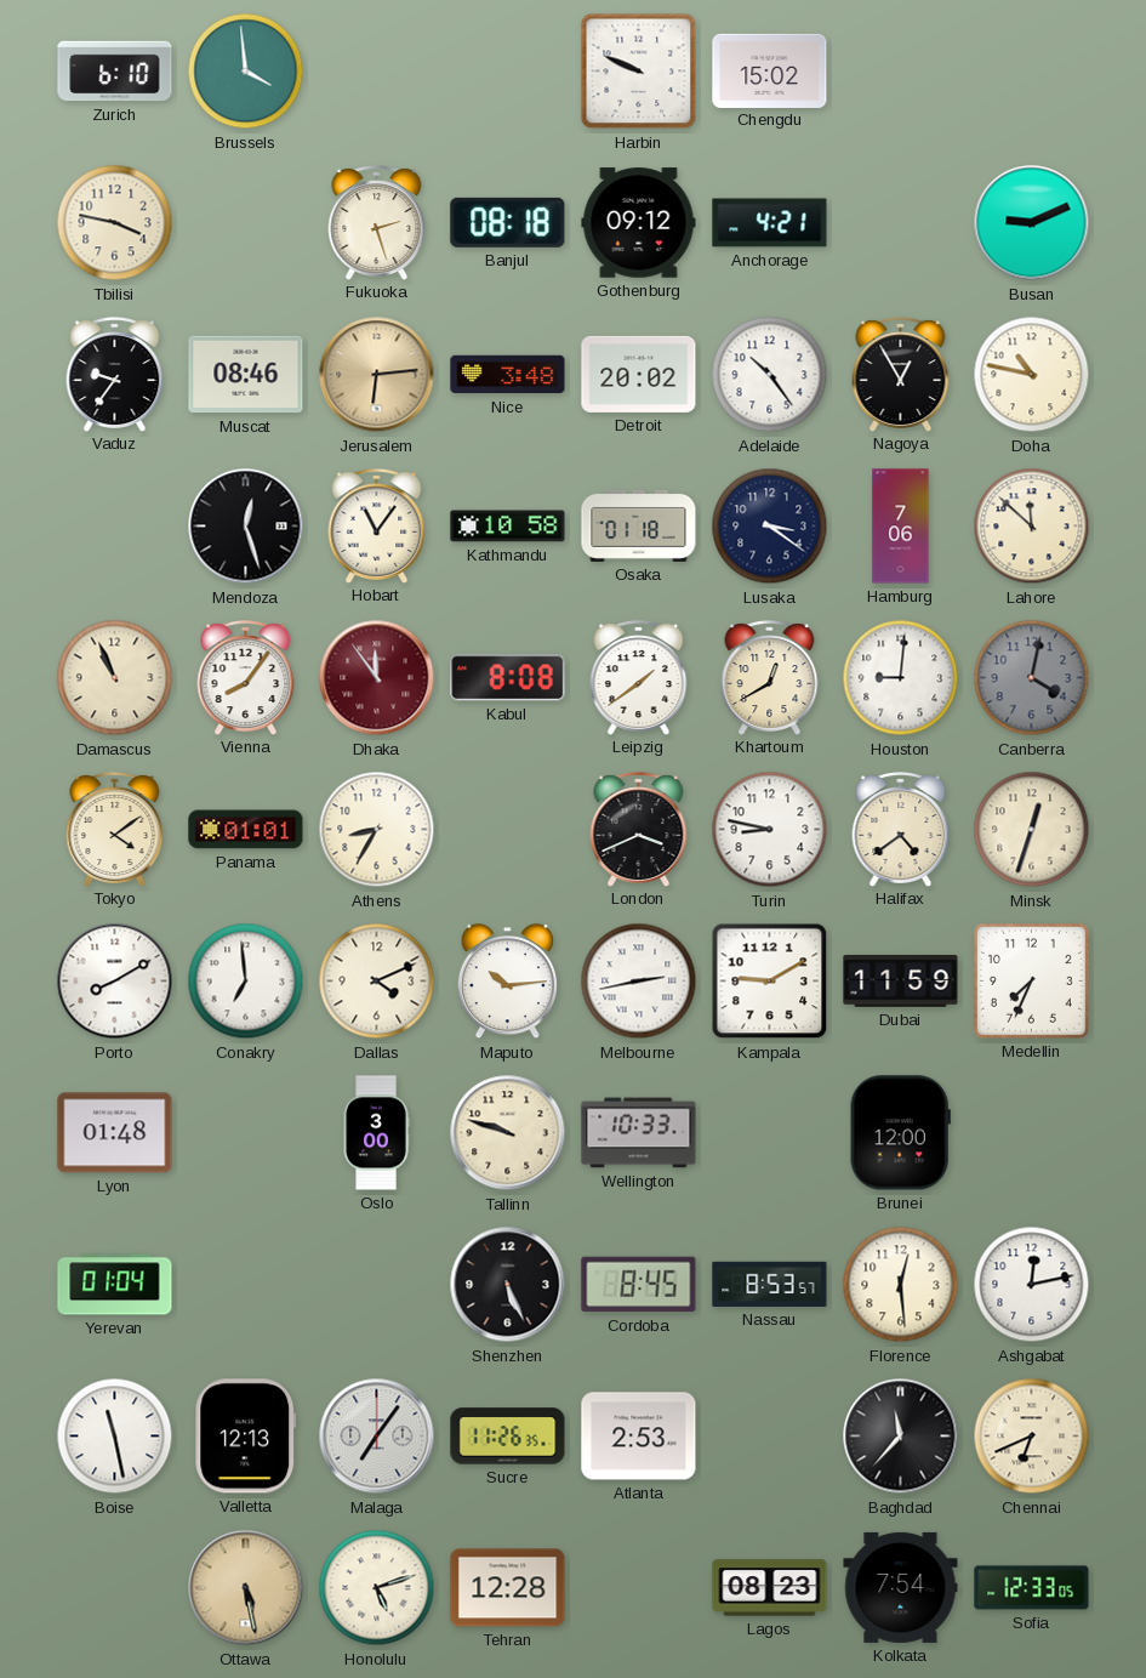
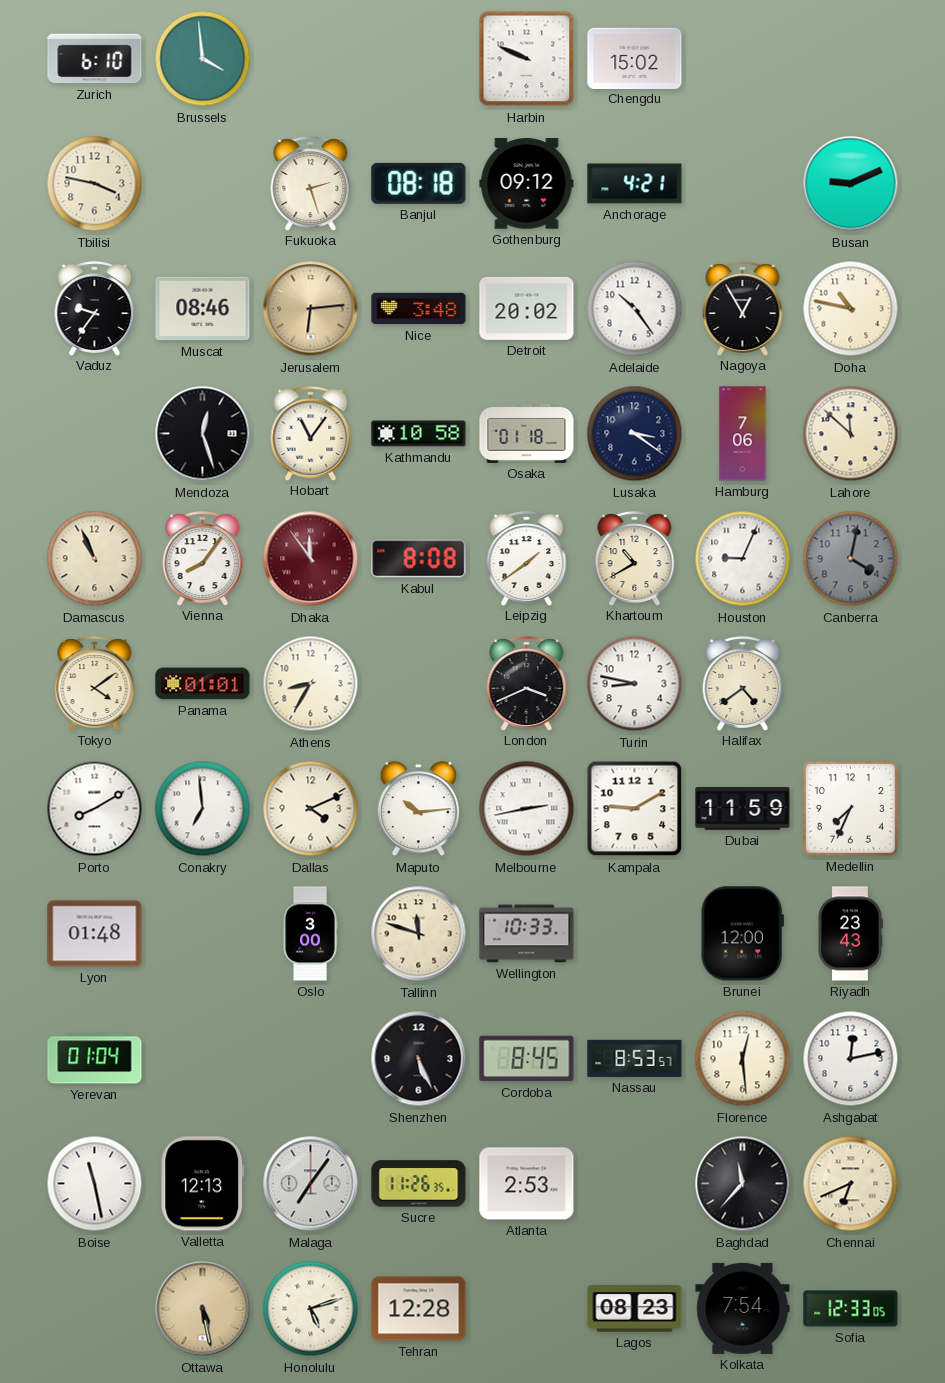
Khartoum: 12:40 -> 10:40 (635, 558)
Houston: 9:01 -> 9:04 (743, 559)
Minsk: 12:33 -> none (1032, 830)
Tallinn: 9:48 -> 11:48 (419, 934)
Riyadh: none -> 23:43 (850, 934)
